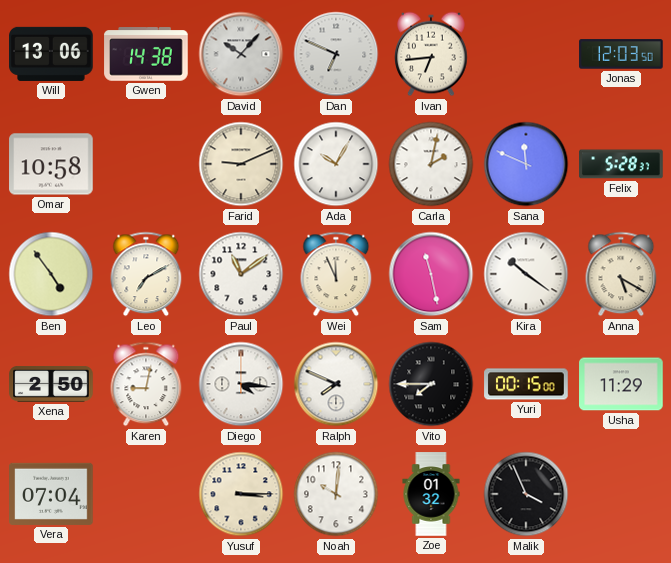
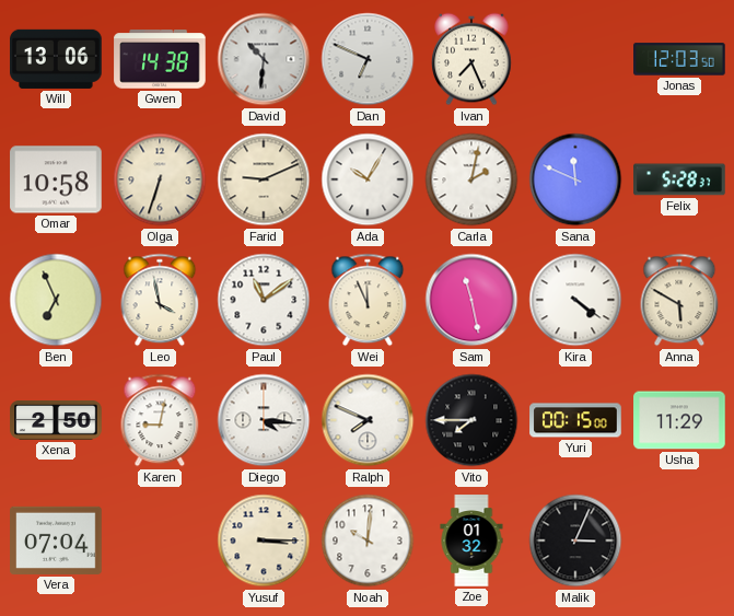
David: 10:07 -> 10:31 (264, 59)
Ivan: 6:44 -> 7:26 (471, 59)
Olga: none -> 6:33 (160, 179)
Ben: 4:54 -> 6:56 (56, 300)
Leo: 7:10 -> 3:58 (160, 300)
Kira: 10:21 -> 4:21 (575, 300)
Anna: 5:20 -> 5:50 (679, 300)
Malik: 3:56 -> 3:04 (575, 541)
